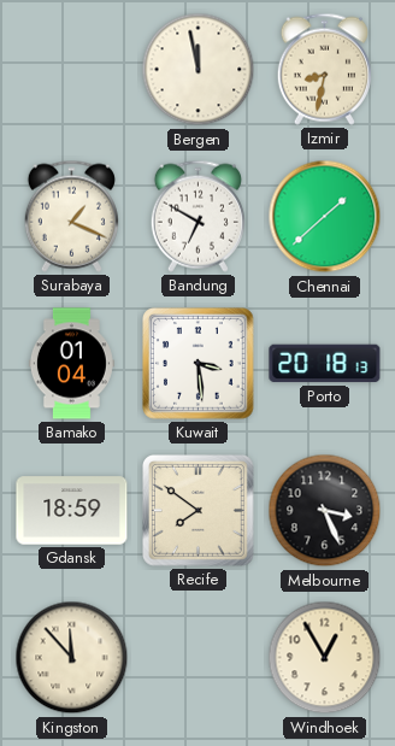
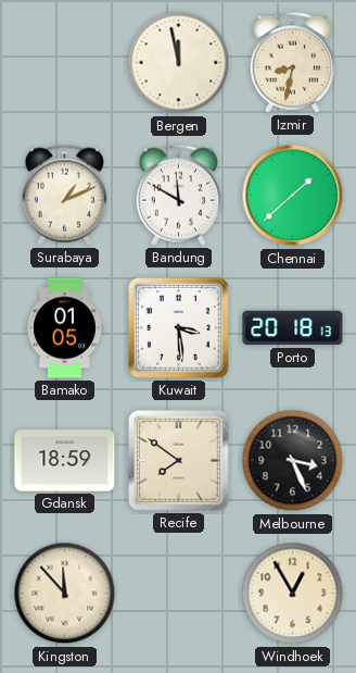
Surabaya: 1:19 -> 1:11 (64, 195)
Bandung: 6:50 -> 11:50 (178, 195)
Bamako: 01:04 -> 01:05 (64, 328)
